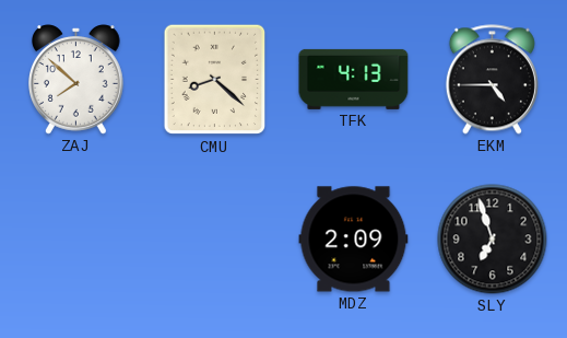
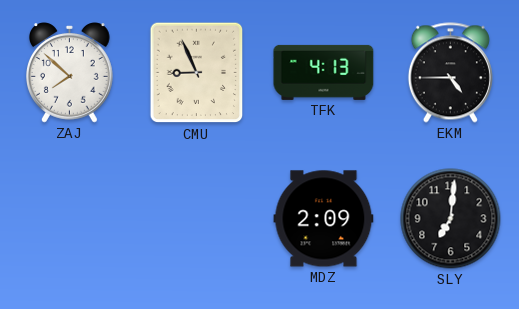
CMU: 8:22 -> 8:56 (197, 73)
SLY: 6:57 -> 7:01 (451, 219)
